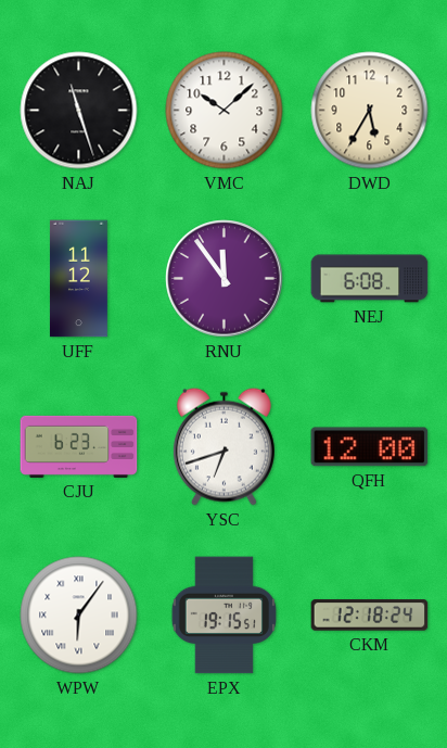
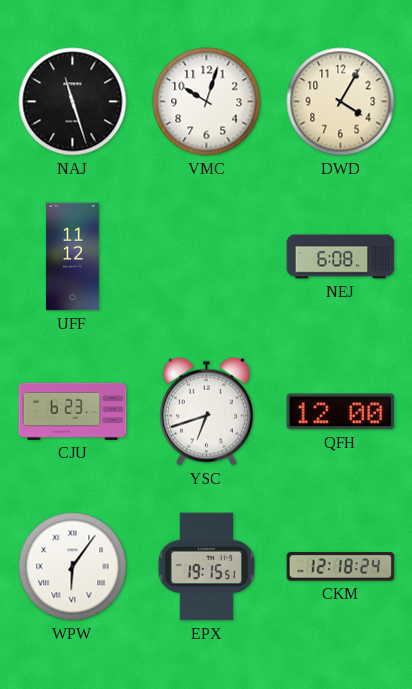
VMC: 10:08 -> 10:03 (207, 102)
DWD: 5:35 -> 4:05 (341, 102)
RNU: 11:54 -> none (225, 279)
